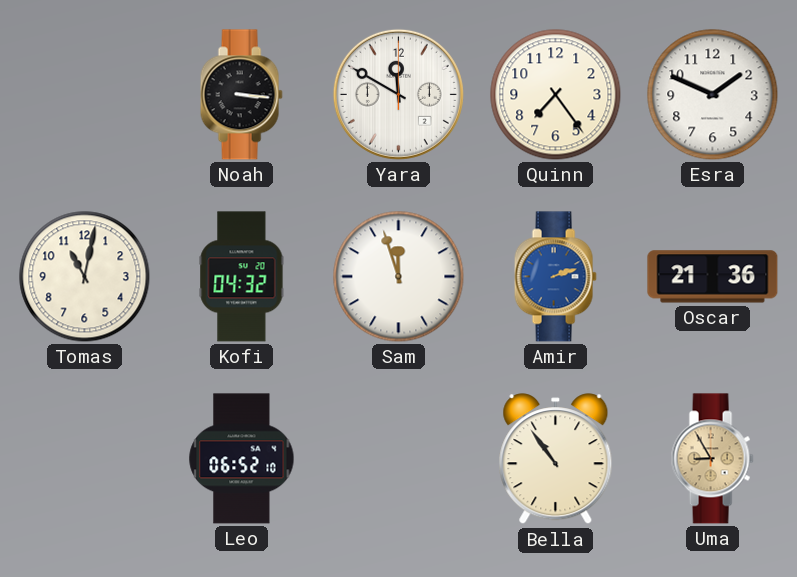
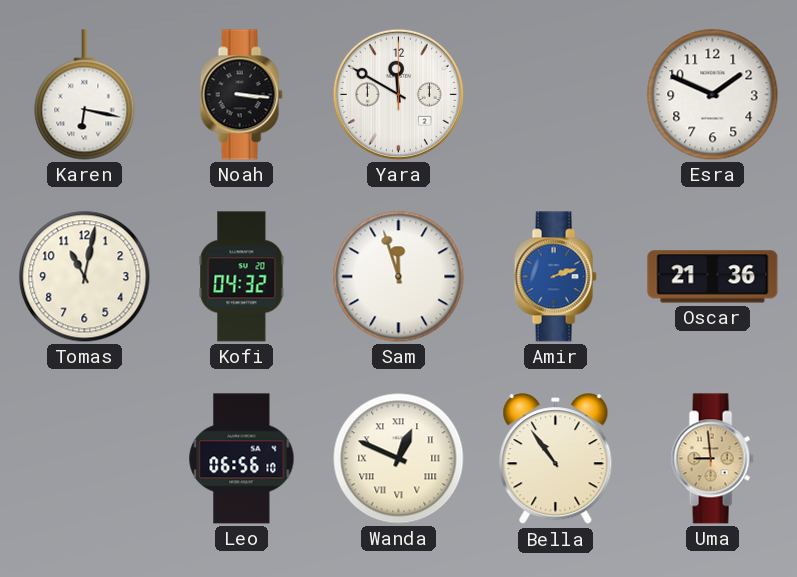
Karen: none -> 6:17 (85, 95)
Quinn: 7:24 -> none (556, 95)
Leo: 06:52 -> 06:56 (242, 459)
Wanda: none -> 12:49 (399, 459)
Uma: 8:55 -> 8:59 (712, 459)
